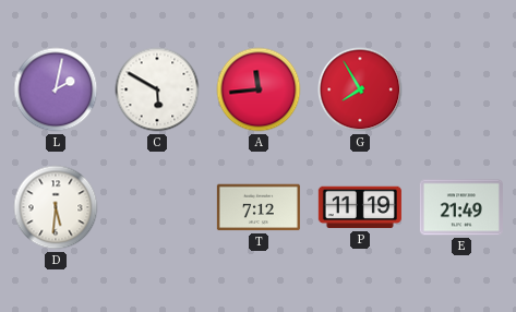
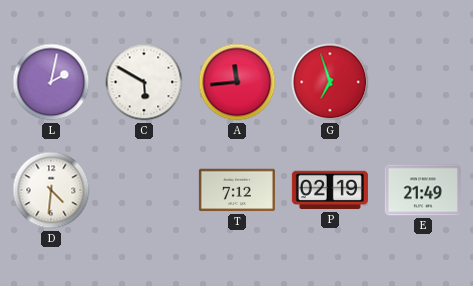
G: 7:55 -> 6:57 (330, 82)
D: 5:31 -> 4:31 (51, 190)
P: 11:19 -> 02:19 (330, 190)
